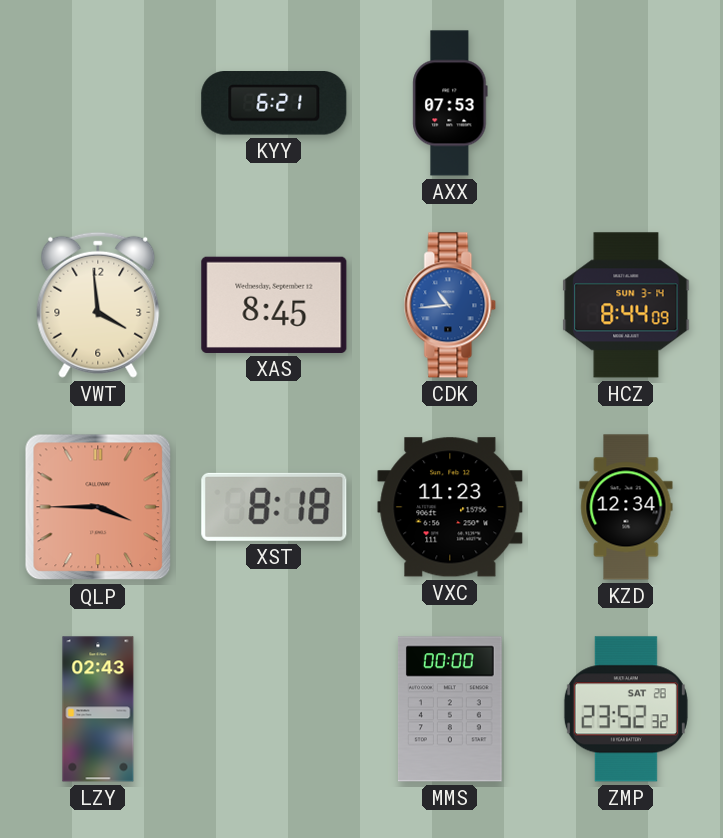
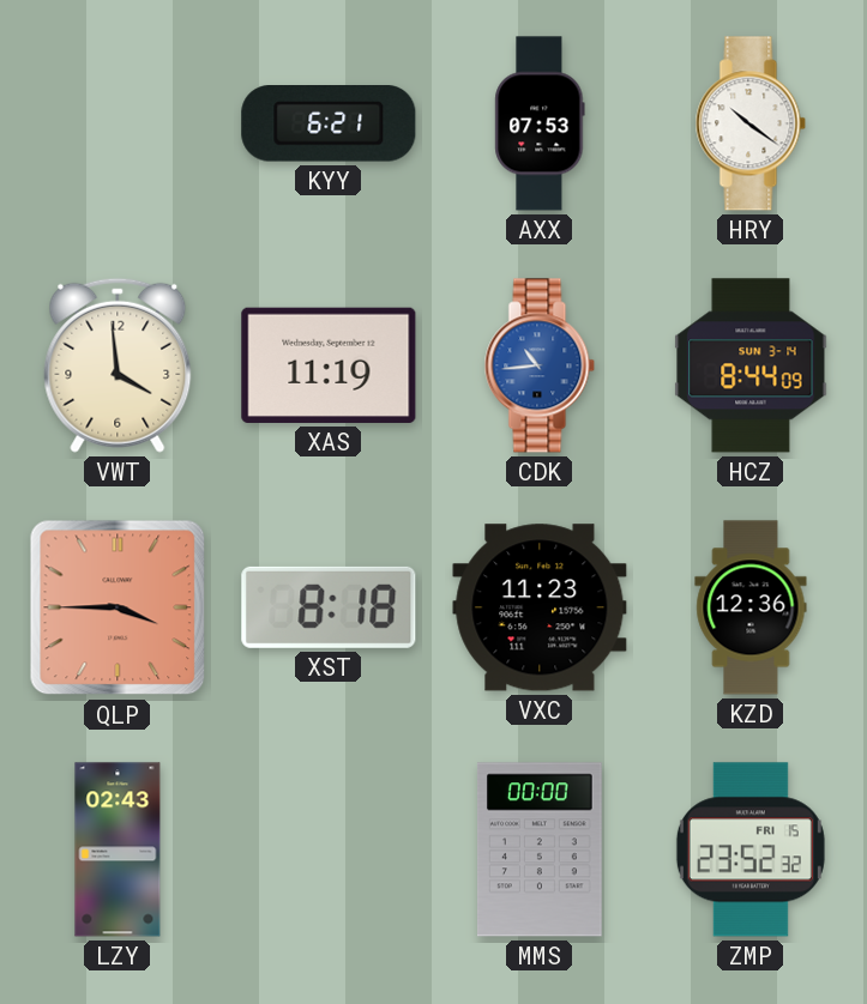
HRY: none -> 10:21 (751, 123)
XAS: 8:45 -> 11:19 (329, 365)
KZD: 12:34 -> 12:36 (751, 607)
ZMP date: SAT 28 -> FRI 15 (751, 849)
